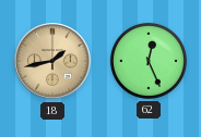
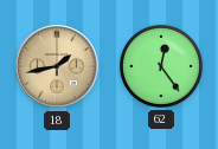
62: 12:26 -> 12:24 (161, 66)
